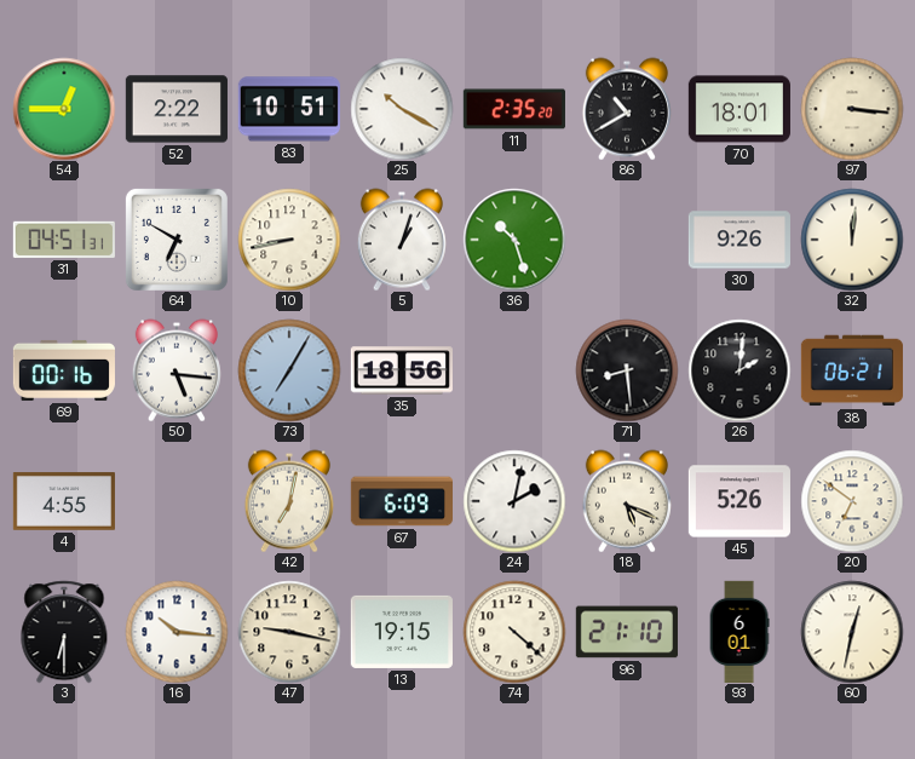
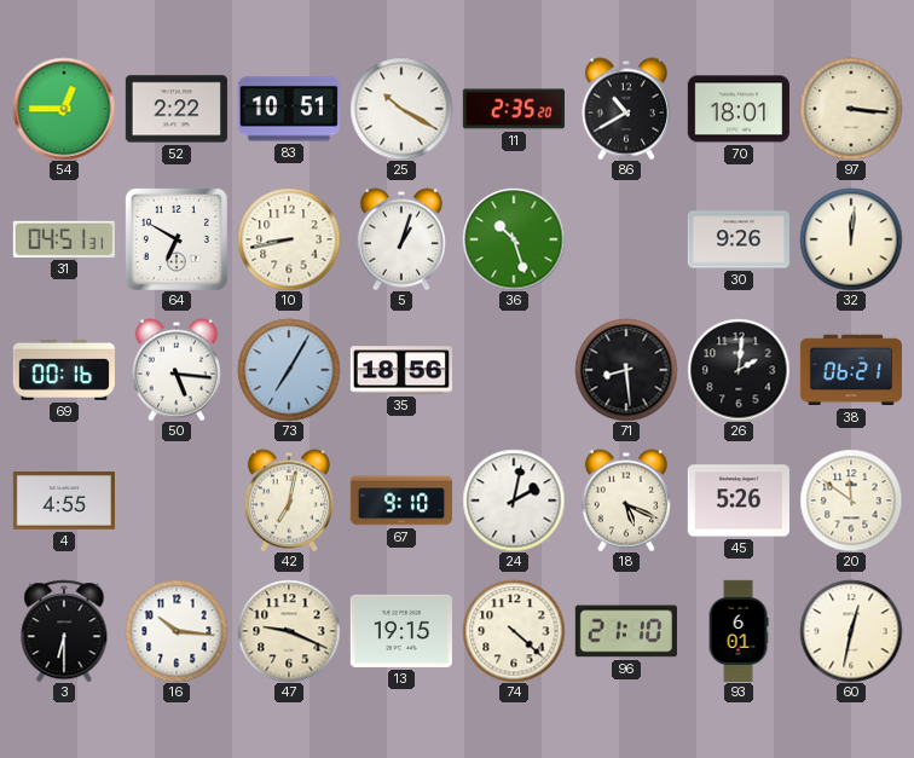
67: 6:09 -> 9:10 (400, 500)
20: 6:51 -> 11:51 (851, 500)
47: 9:17 -> 9:19 (289, 631)
